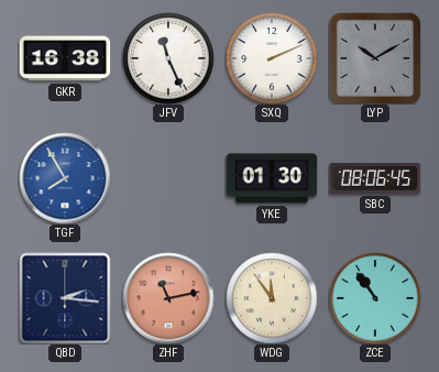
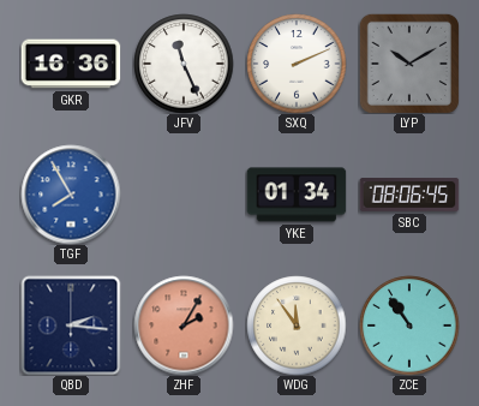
GKR: 16:38 -> 16:36 (71, 64)
YKE: 01:30 -> 01:34 (297, 195)
ZHF: 11:13 -> 2:05 (184, 326)
